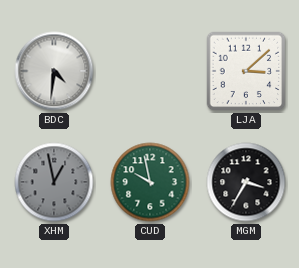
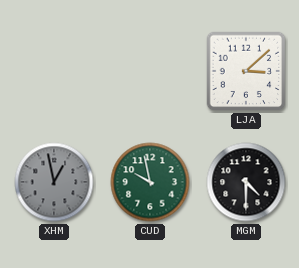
BDC: 4:31 -> none (54, 71)
MGM: 3:35 -> 4:30 (246, 182)
